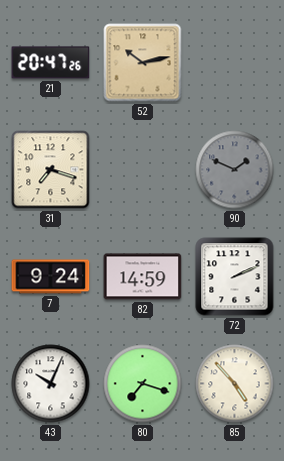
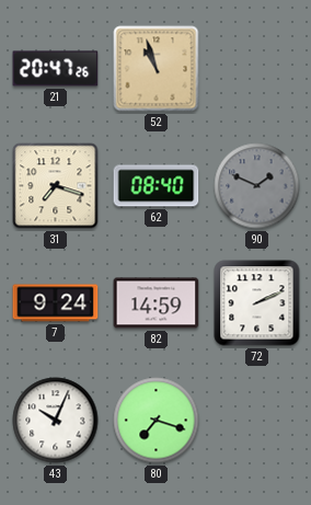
52: 10:13 -> 10:57 (157, 69)
62: none -> 08:40 (157, 186)
85: 4:53 -> none (235, 384)
